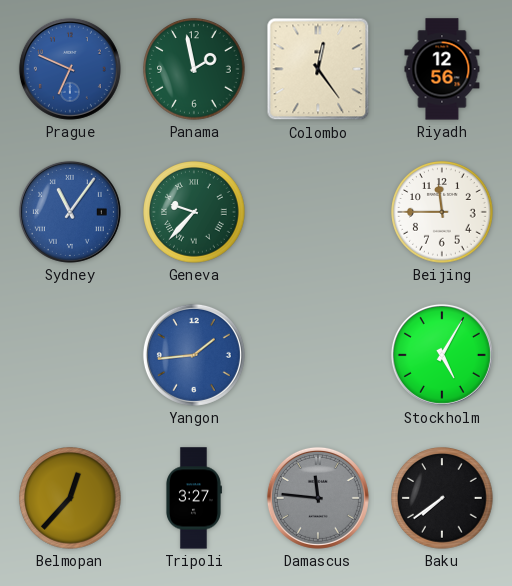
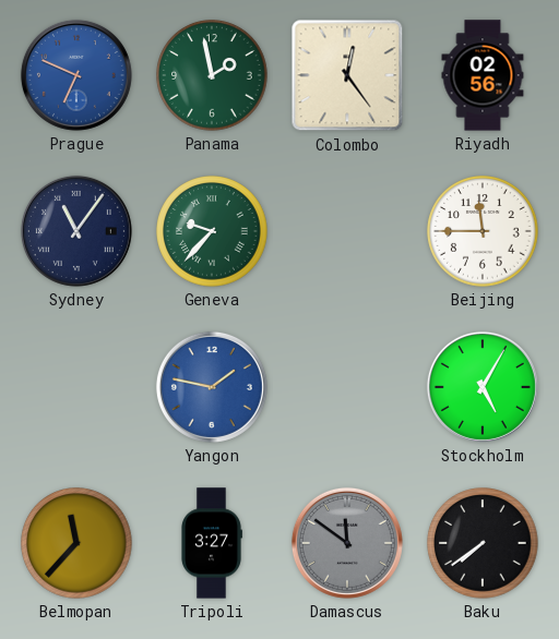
Riyadh: 12:56 -> 02:56 (483, 75)
Sydney dial: blue -> navy (76, 231)
Yangon: 1:44 -> 1:47 (212, 387)
Belmopan: 12:37 -> 11:37 (76, 543)
Damascus: 11:46 -> 11:51 (347, 543)
